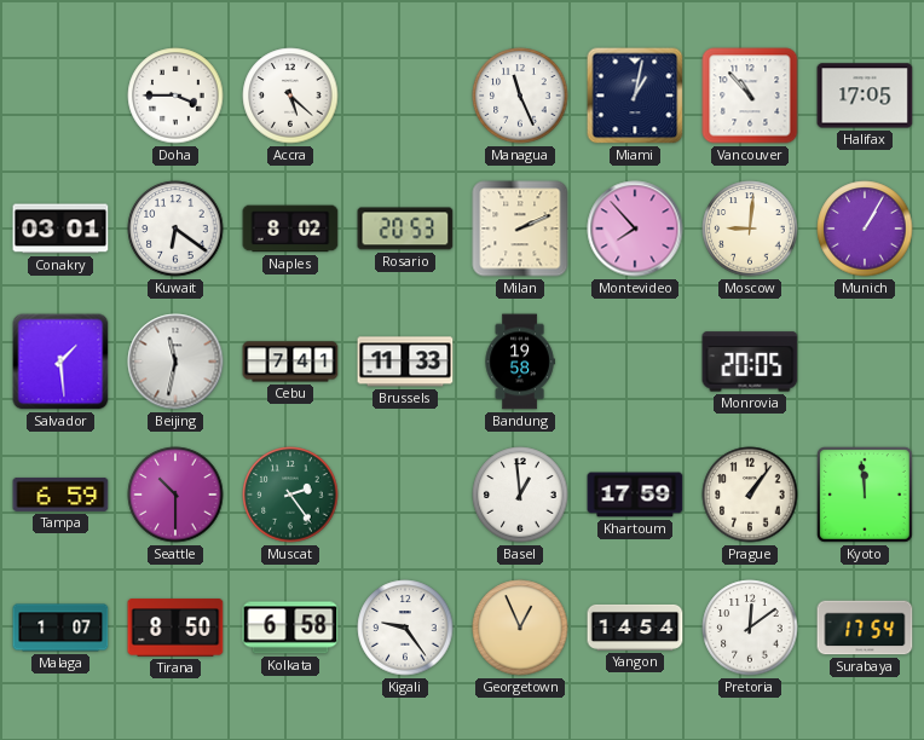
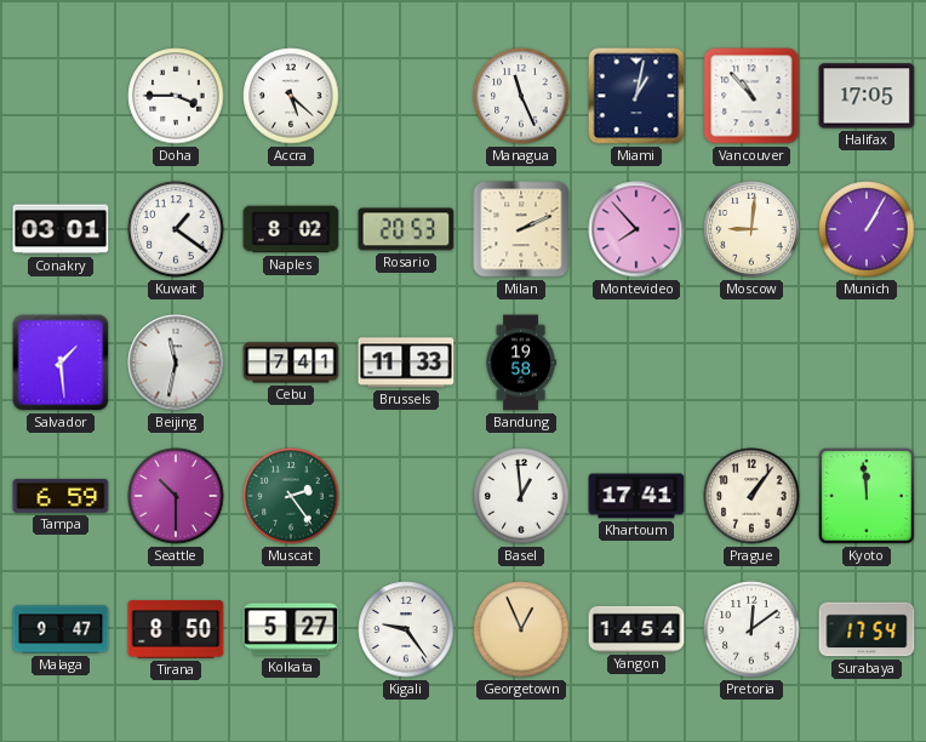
Kuwait: 6:21 -> 1:21 (176, 229)
Monrovia: 20:05 -> none (750, 362)
Khartoum: 17:59 -> 17:41 (636, 496)
Malaga: 1:07 -> 9:47 (61, 629)
Kolkata: 6:58 -> 5:27 (291, 629)
